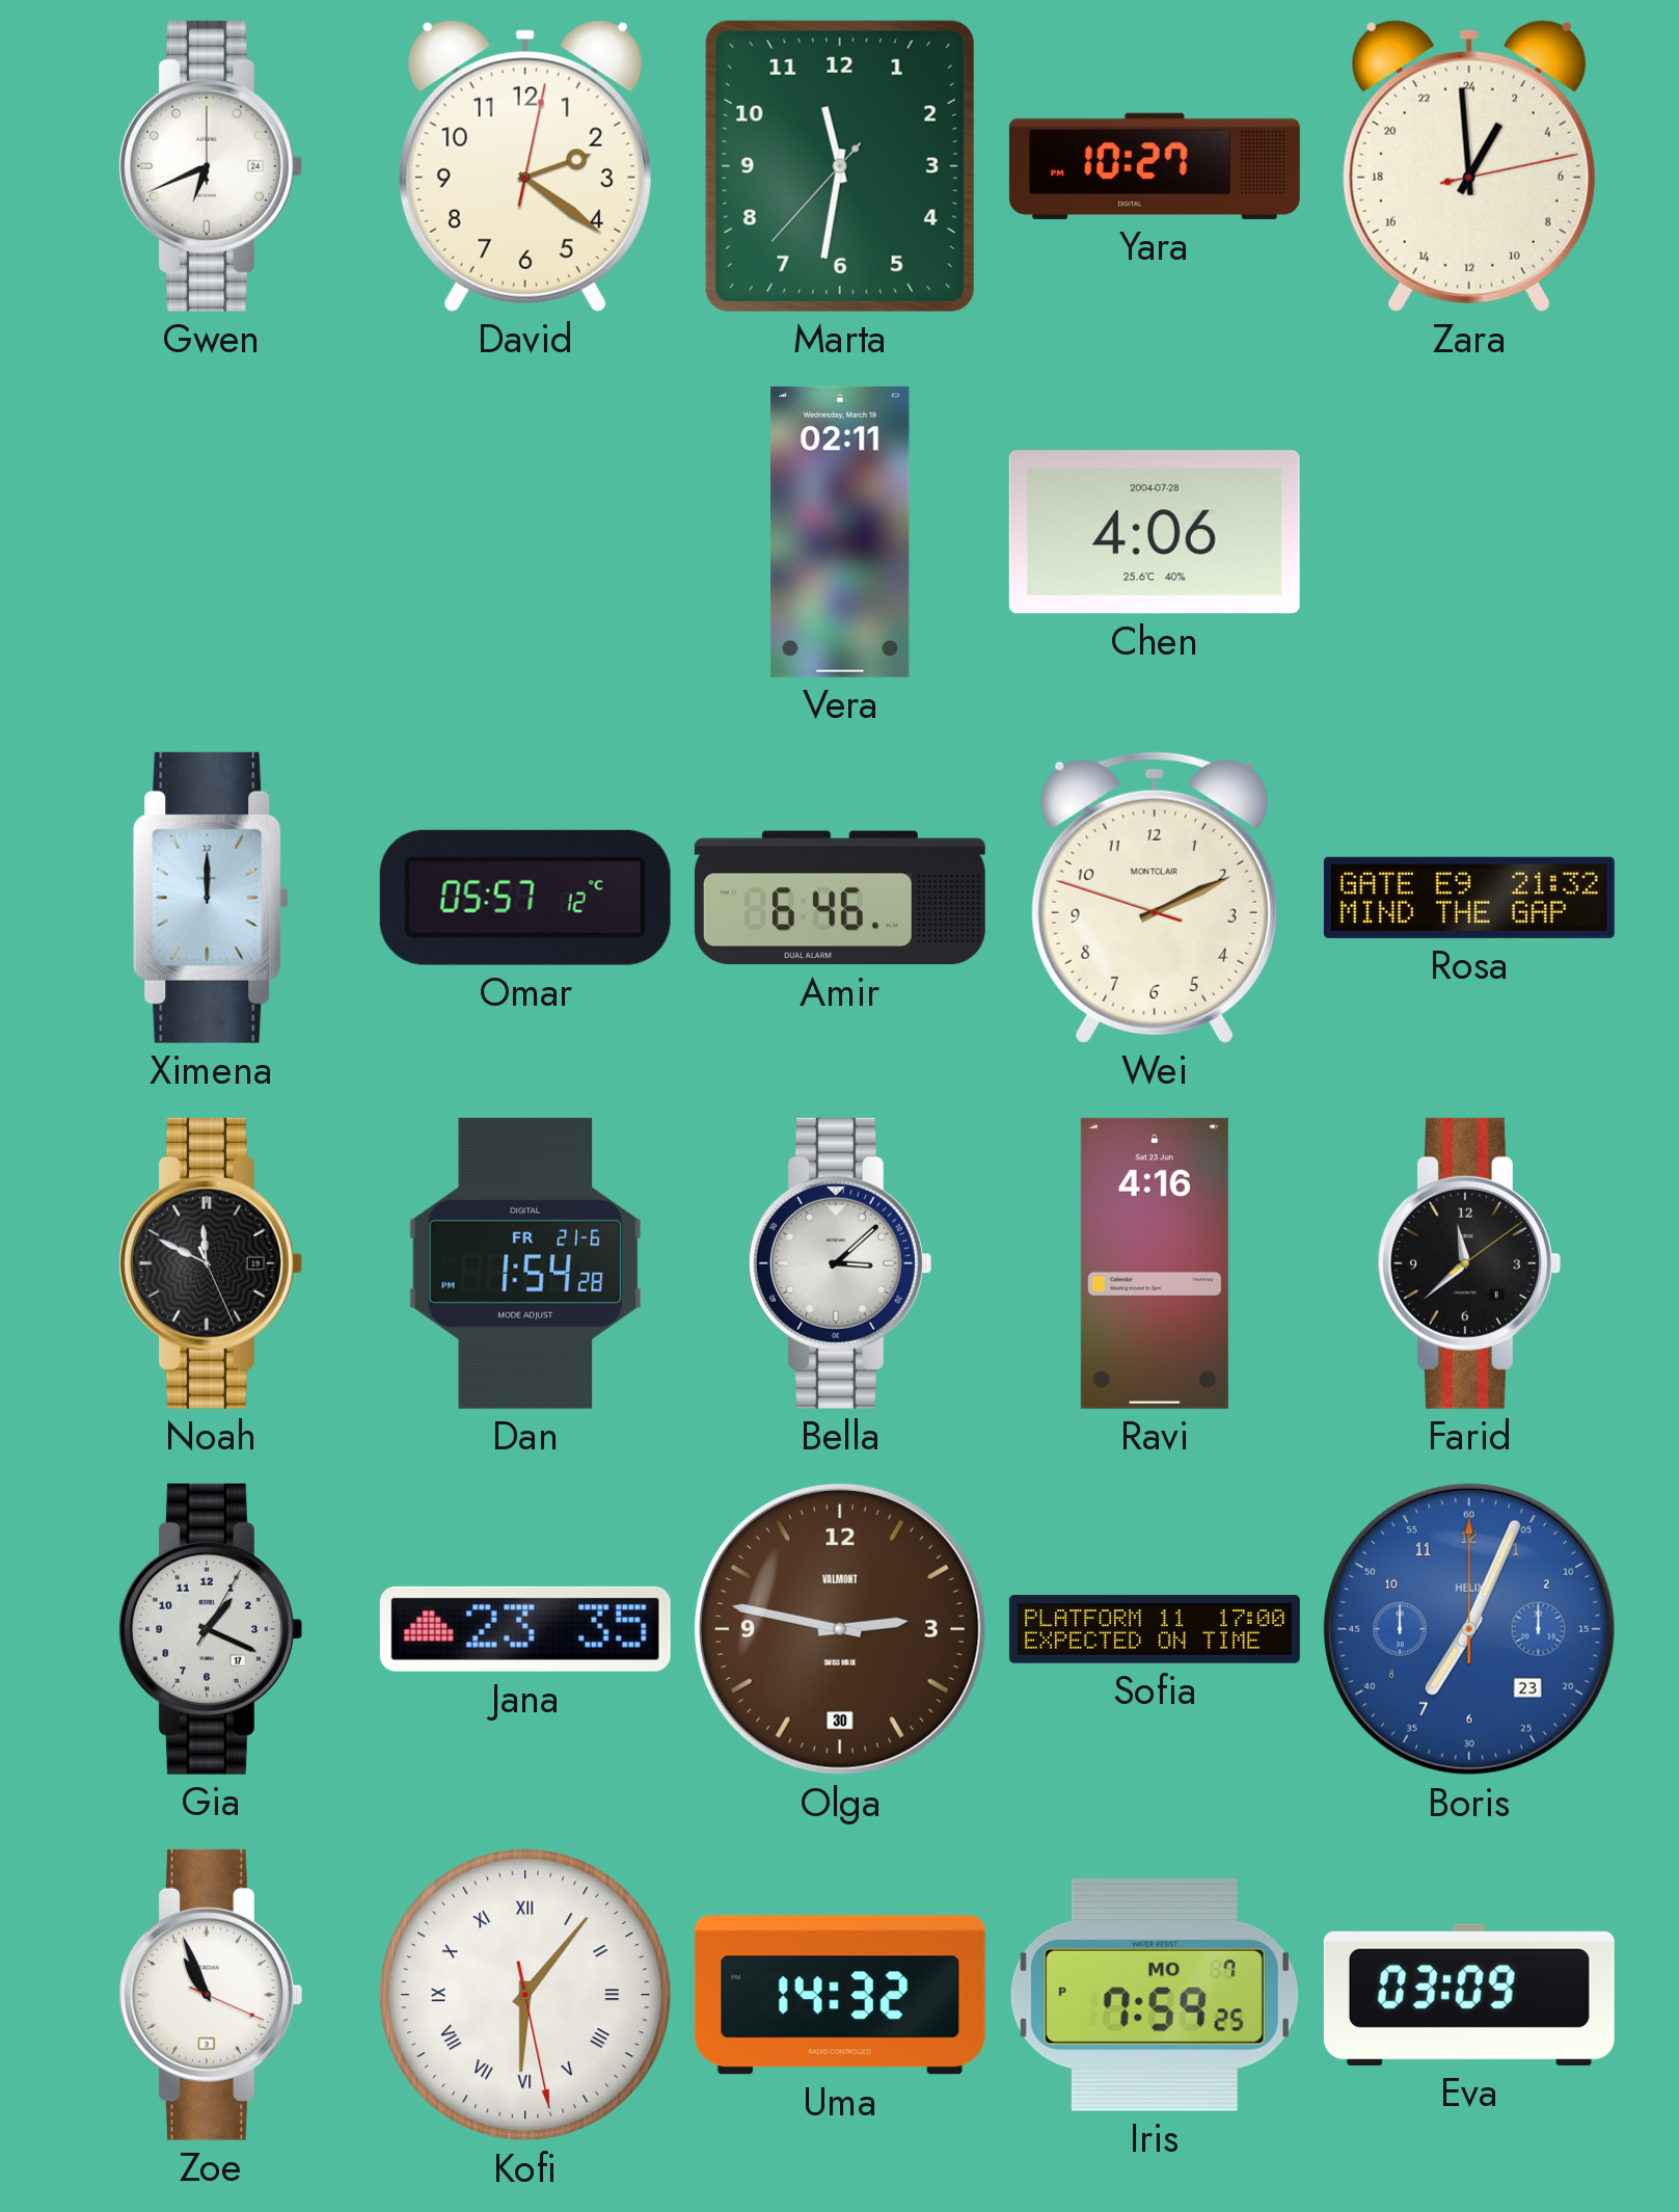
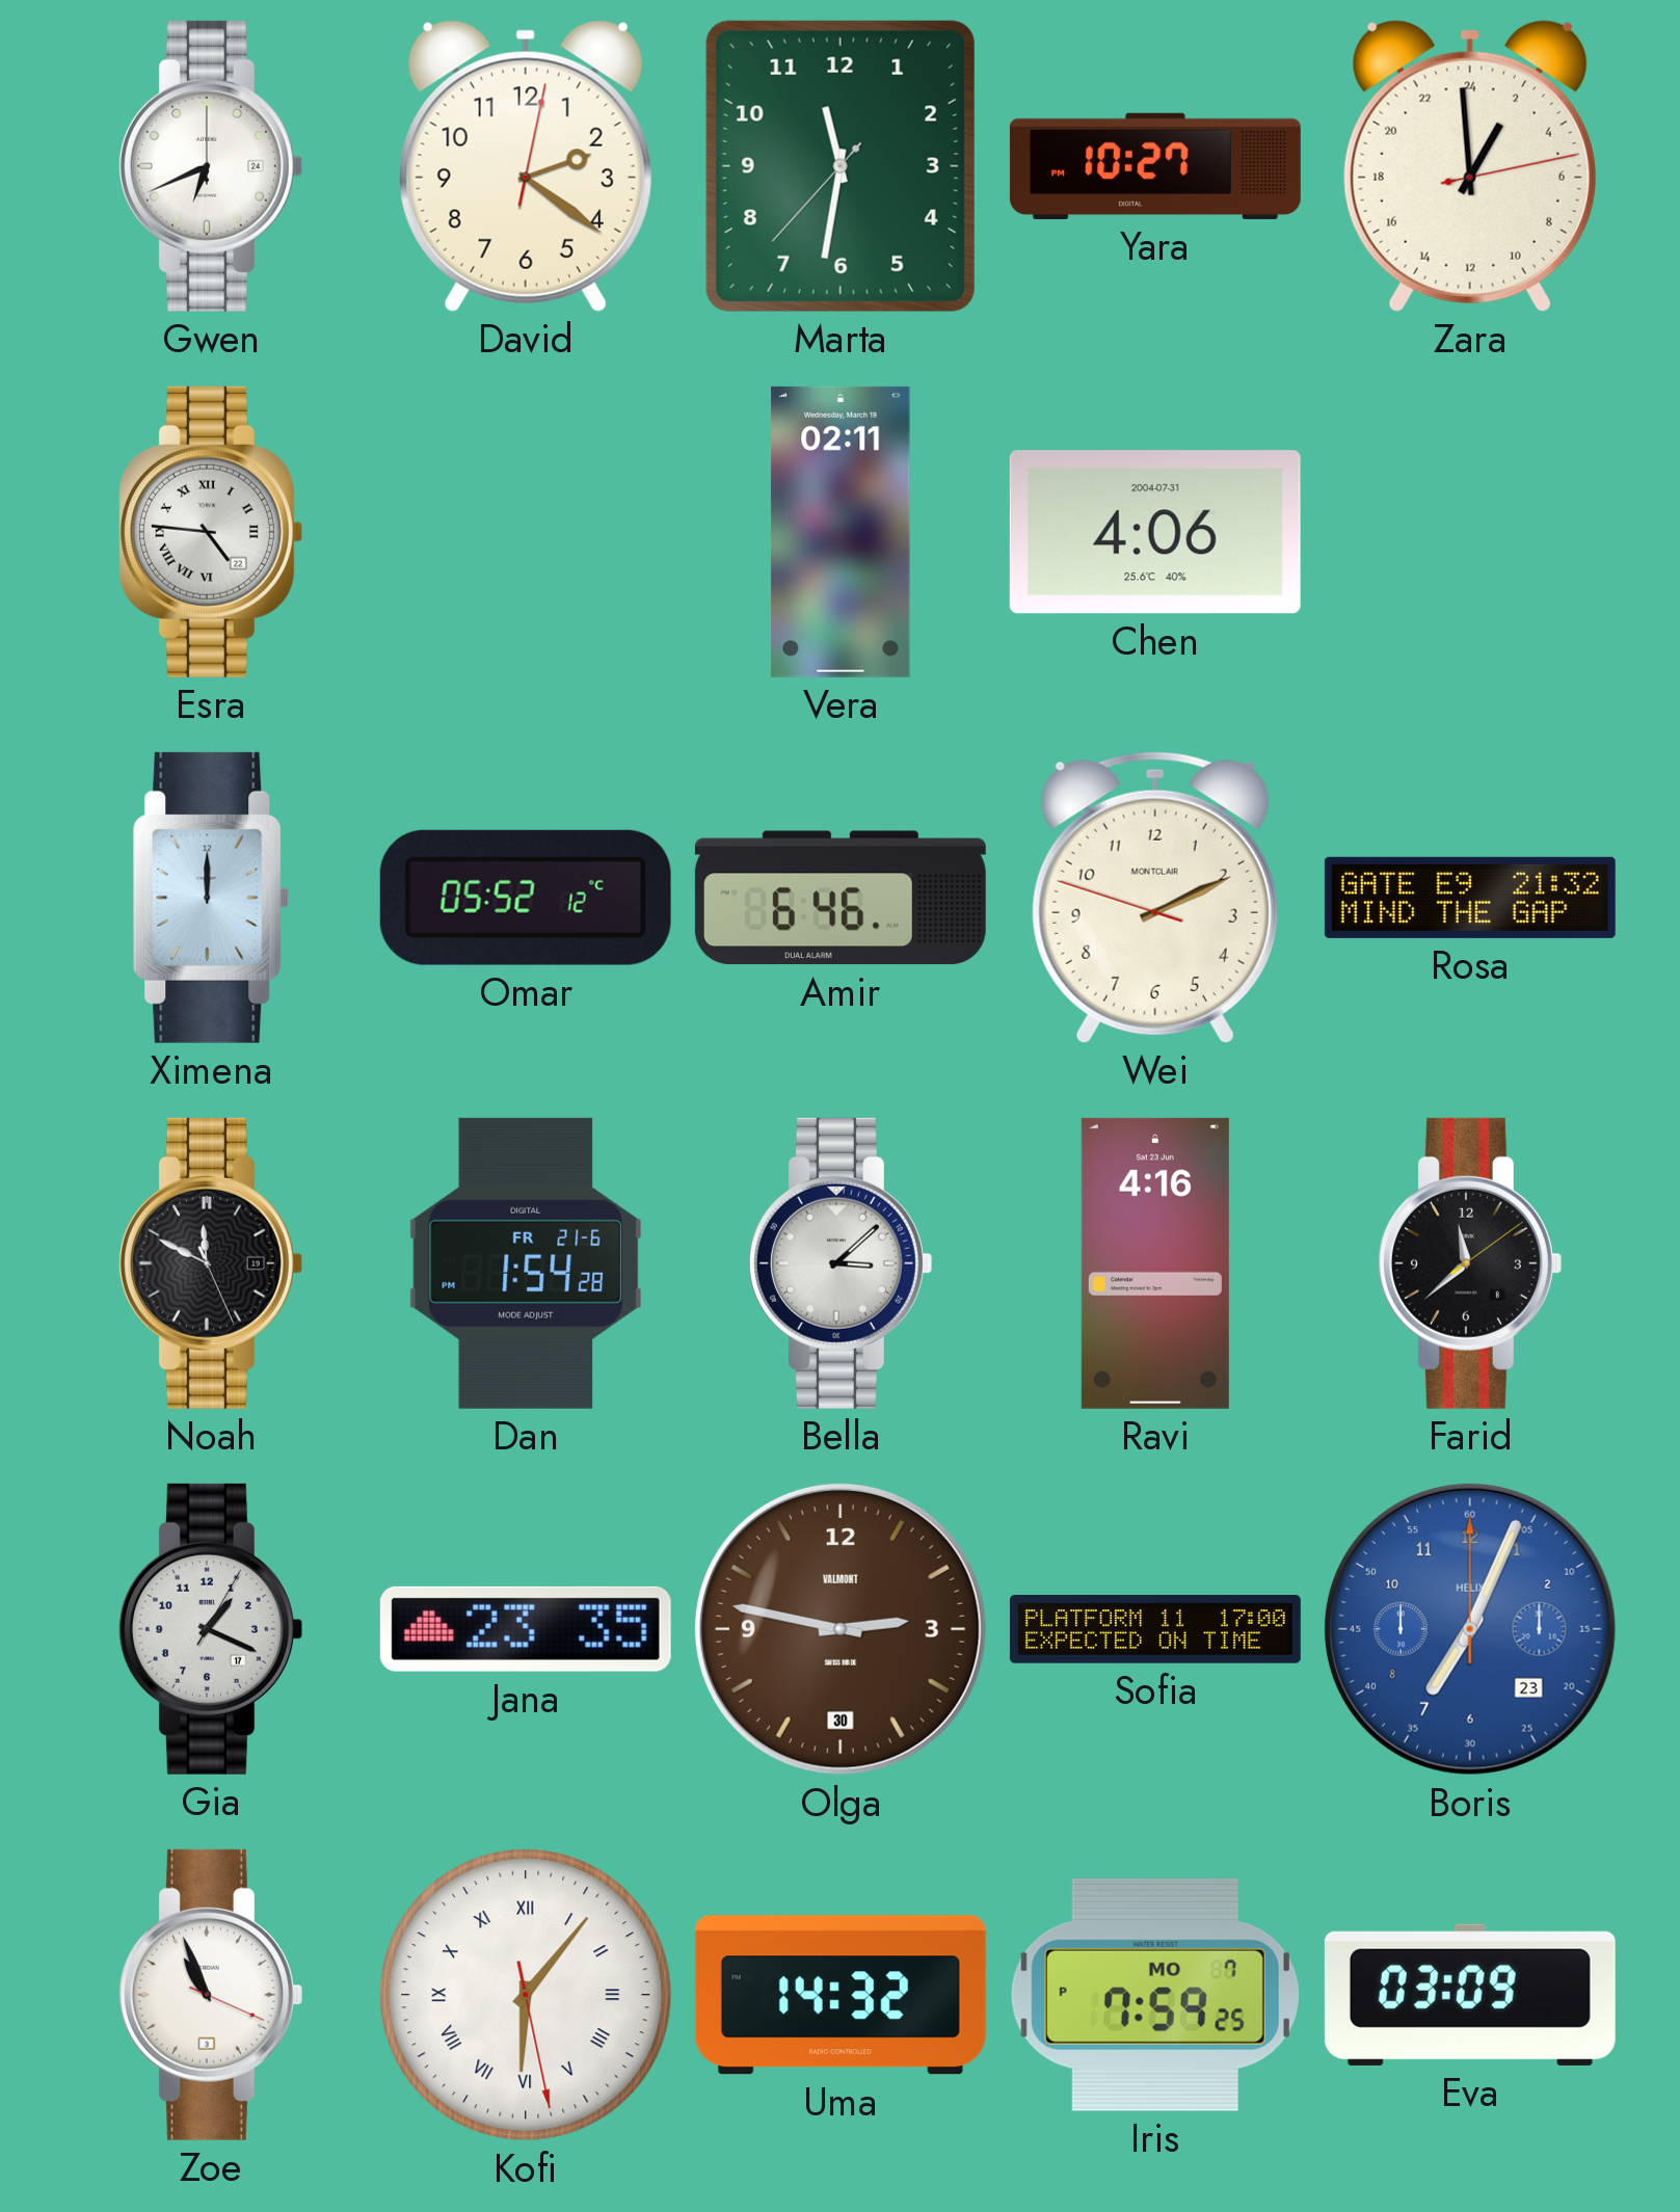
Esra: none -> 4:46 (210, 532)
Chen date: 2004-07-28 -> 2004-07-31 (1155, 532)
Omar: 05:57 -> 05:52 (526, 898)
